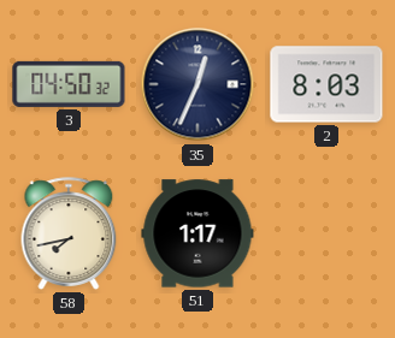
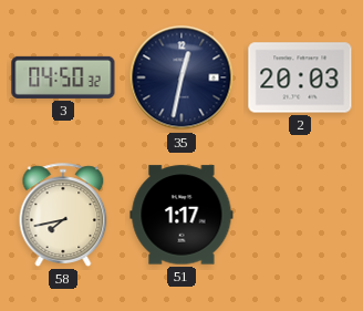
35: 12:34 -> 12:32 (181, 77)
2: 8:03 -> 20:03 (300, 77)
